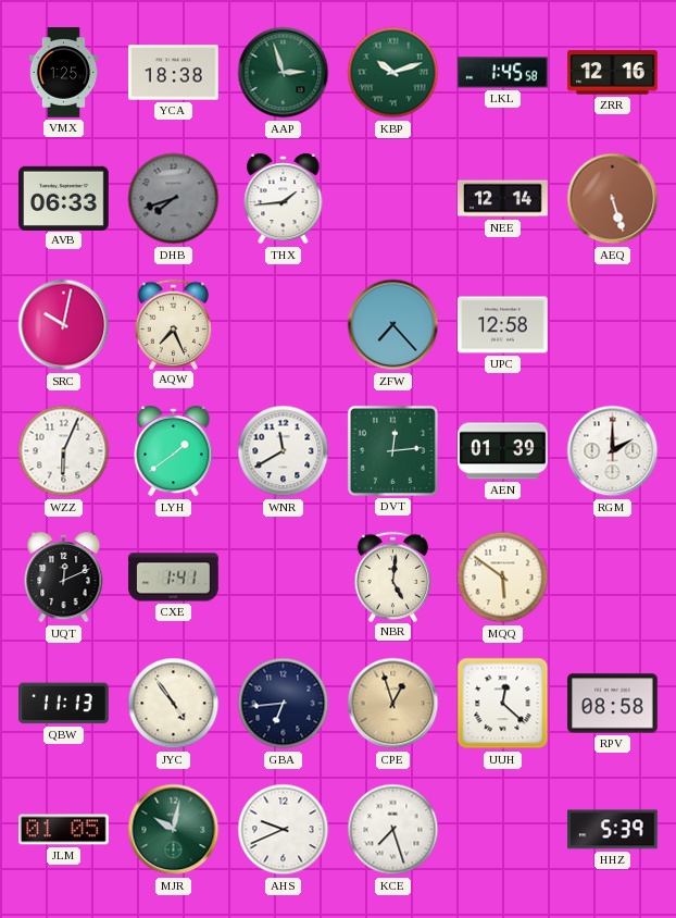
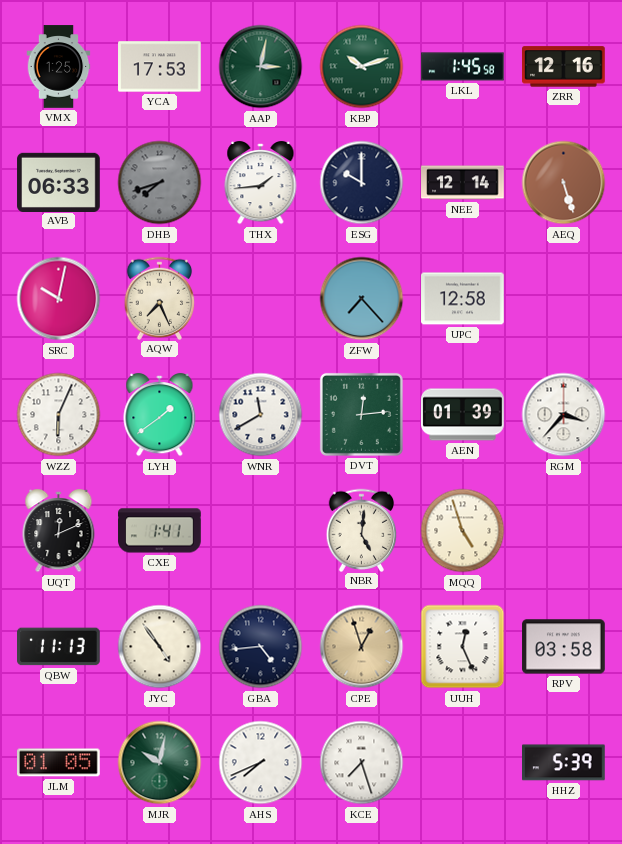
YCA: 18:38 -> 17:53 (160, 67)
AAP: 2:57 -> 3:02 (261, 67)
ESG: none -> 10:00 (362, 183)
RGM: 2:00 -> 3:37 (564, 415)
MQQ: 5:51 -> 4:57 (463, 531)
GBA: 6:44 -> 4:44 (261, 647)
UUH: 12:22 -> 12:26 (463, 647)
RPV: 08:58 -> 03:58 (564, 647)
AHS: 9:41 -> 7:41 (261, 763)
